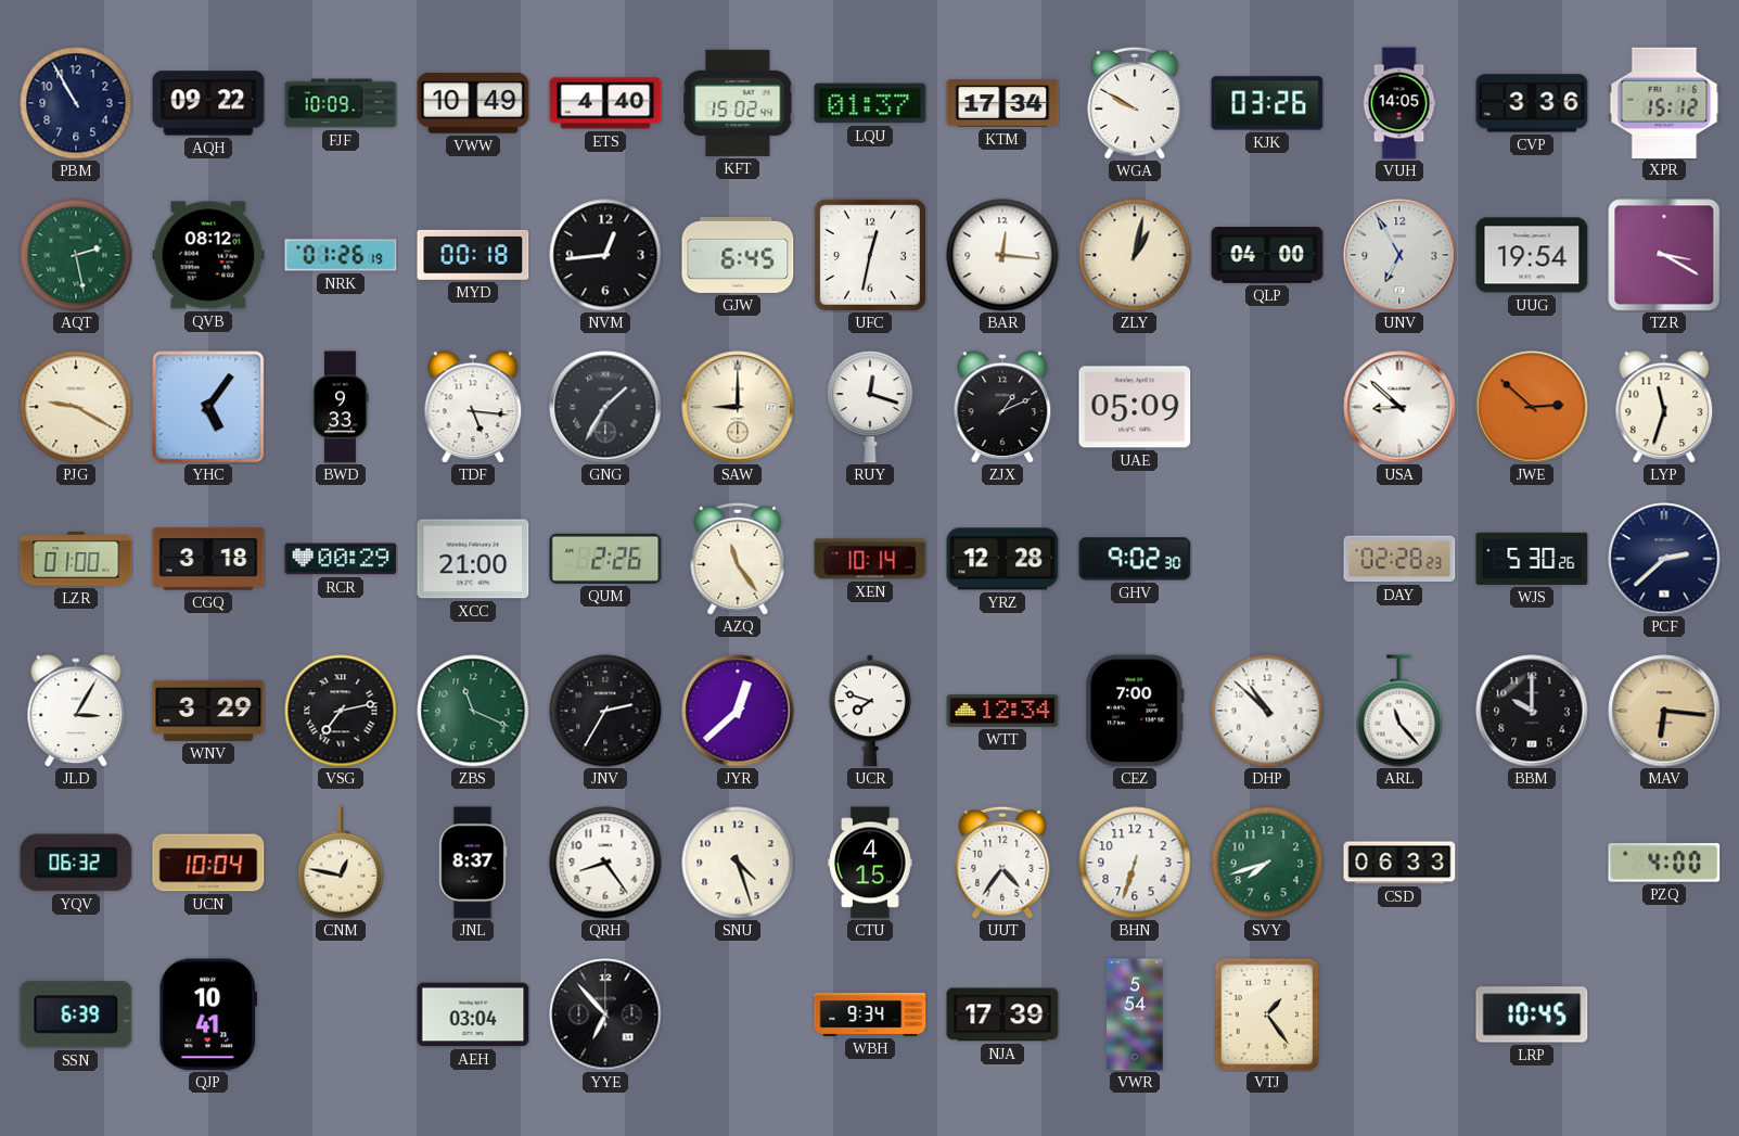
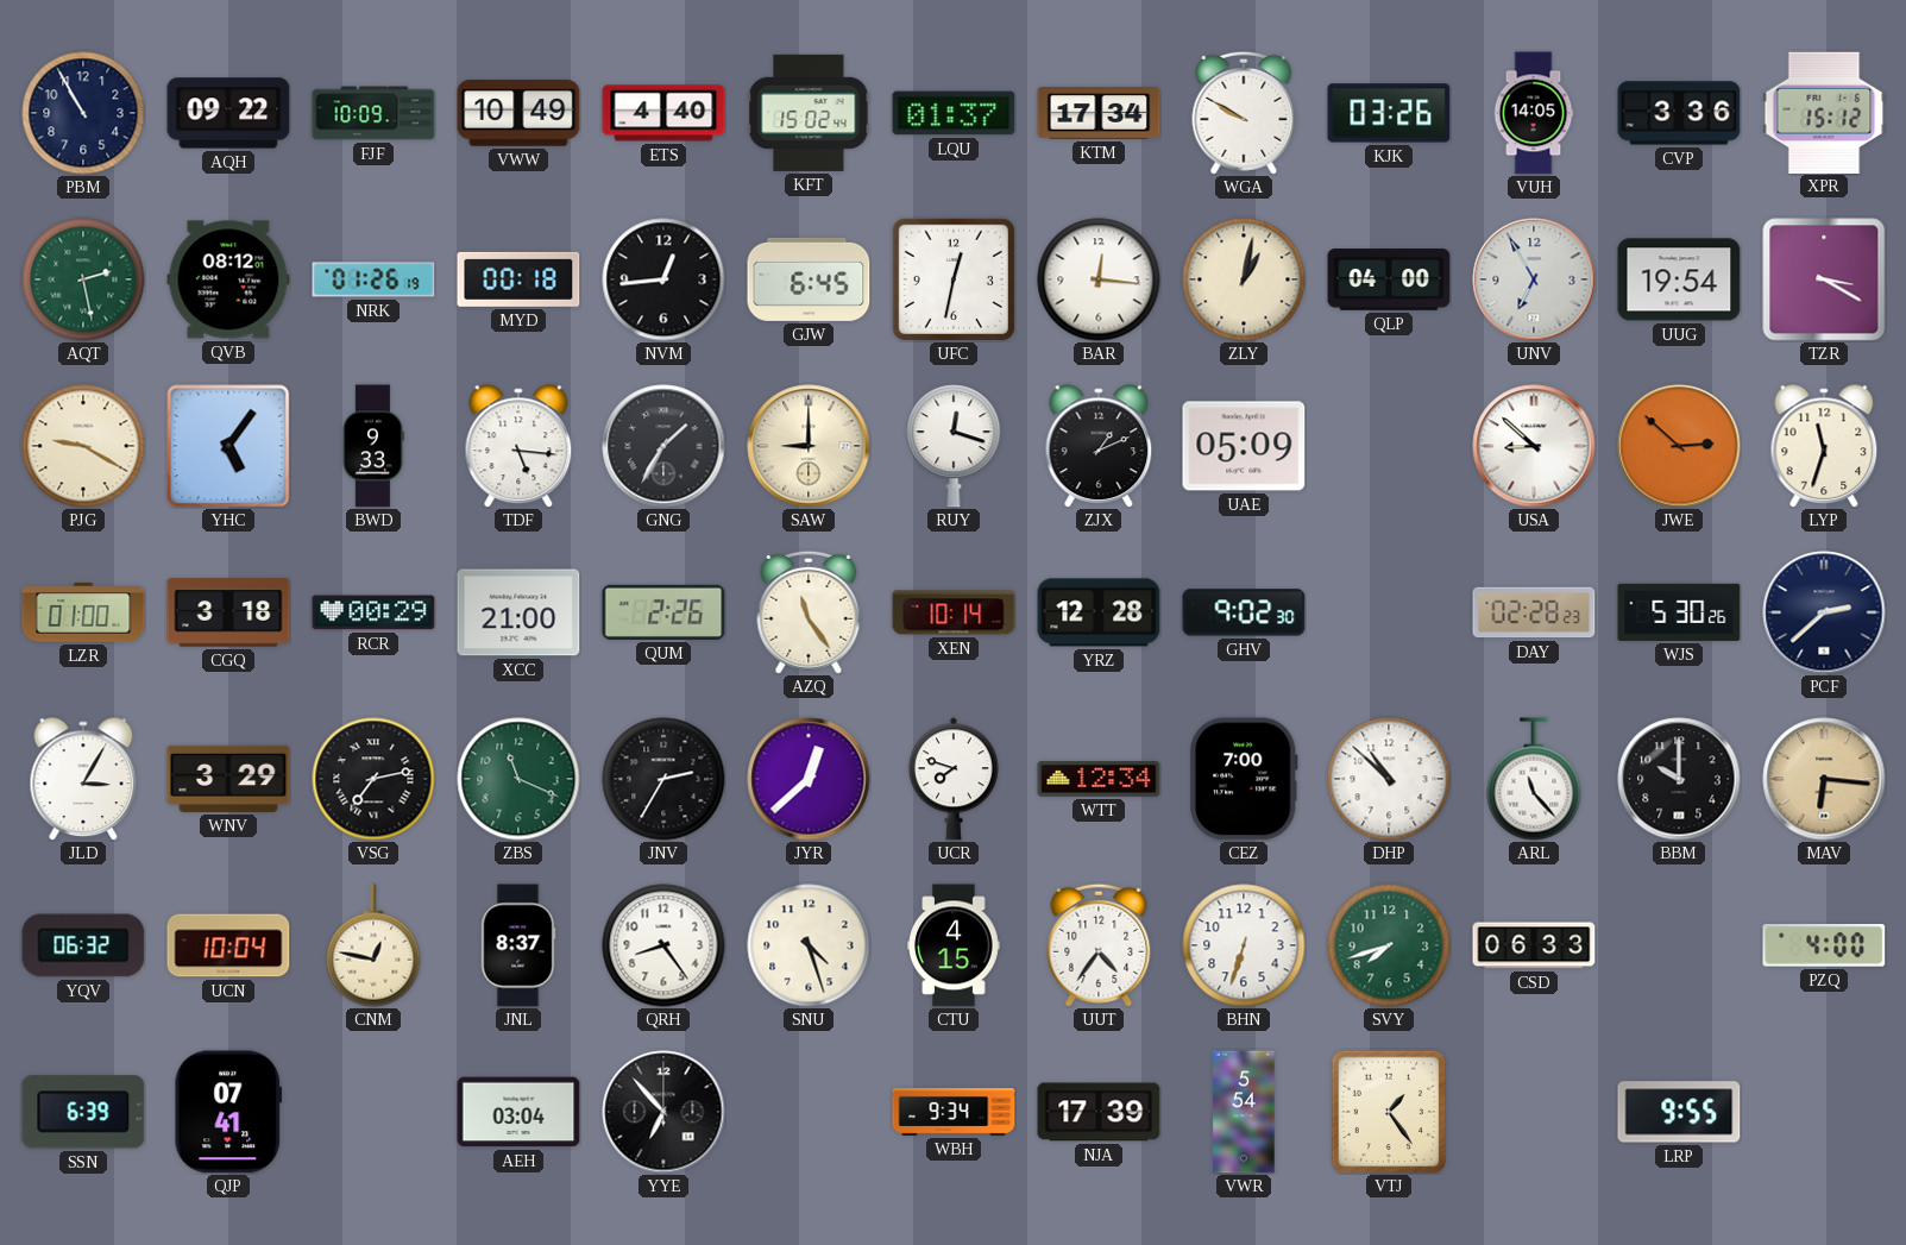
QJP: 10:41 -> 07:41 (228, 1112)
LRP: 10:45 -> 9:55 (1679, 1112)
